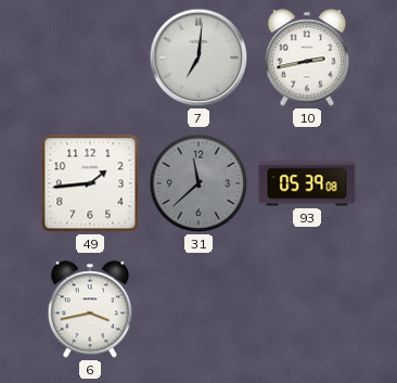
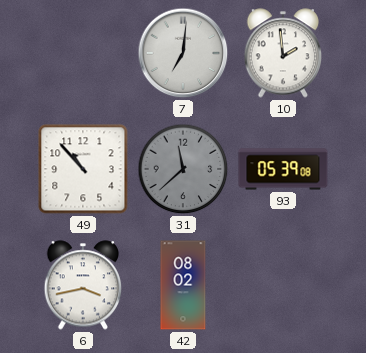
10: 2:43 -> 1:59 (283, 53)
49: 1:44 -> 10:53 (83, 169)
42: none -> 08:02 (183, 285)
